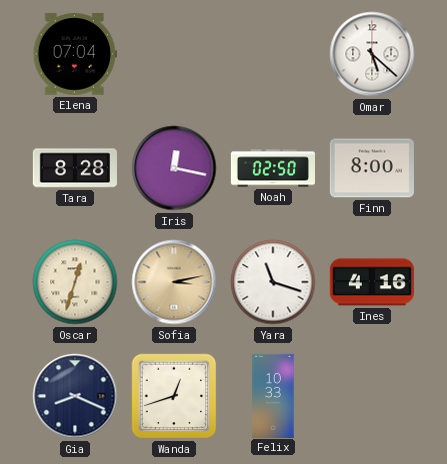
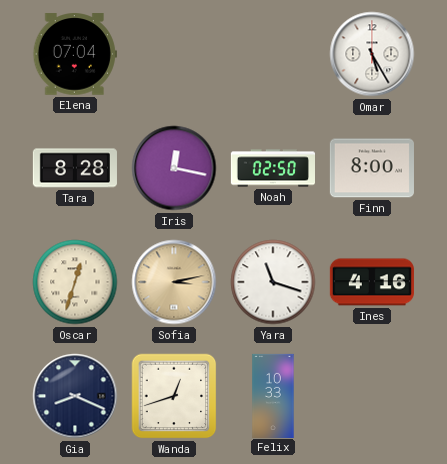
Omar: 5:22 -> 5:25 (372, 54)
